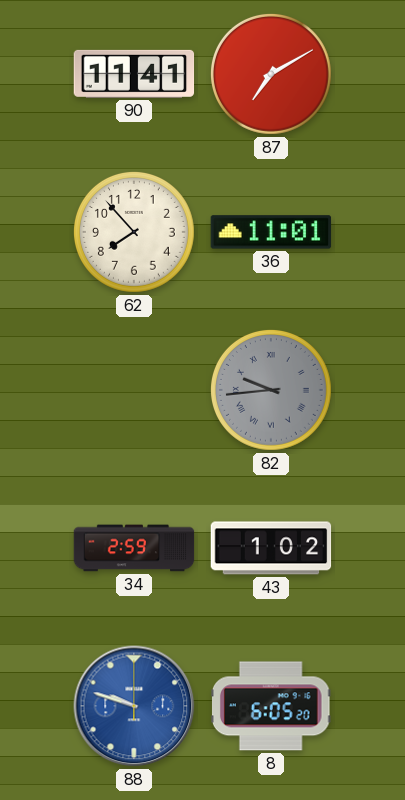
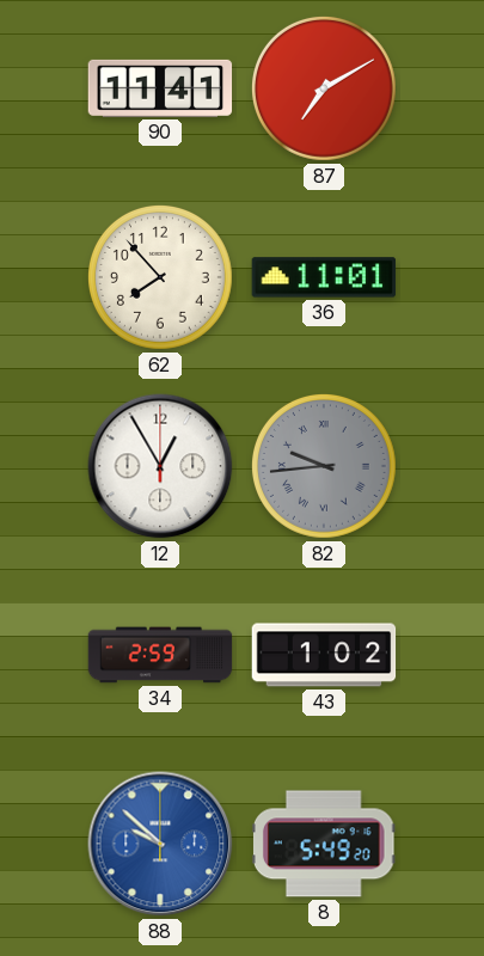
12: none -> 12:55 (160, 466)
88: 9:48 -> 9:52 (160, 844)
8: 6:05 -> 5:49 (324, 844)
